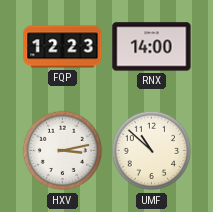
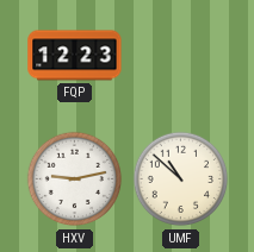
RNX: 14:00 -> none (152, 47)
HXV: 3:13 -> 9:13 (75, 179)
